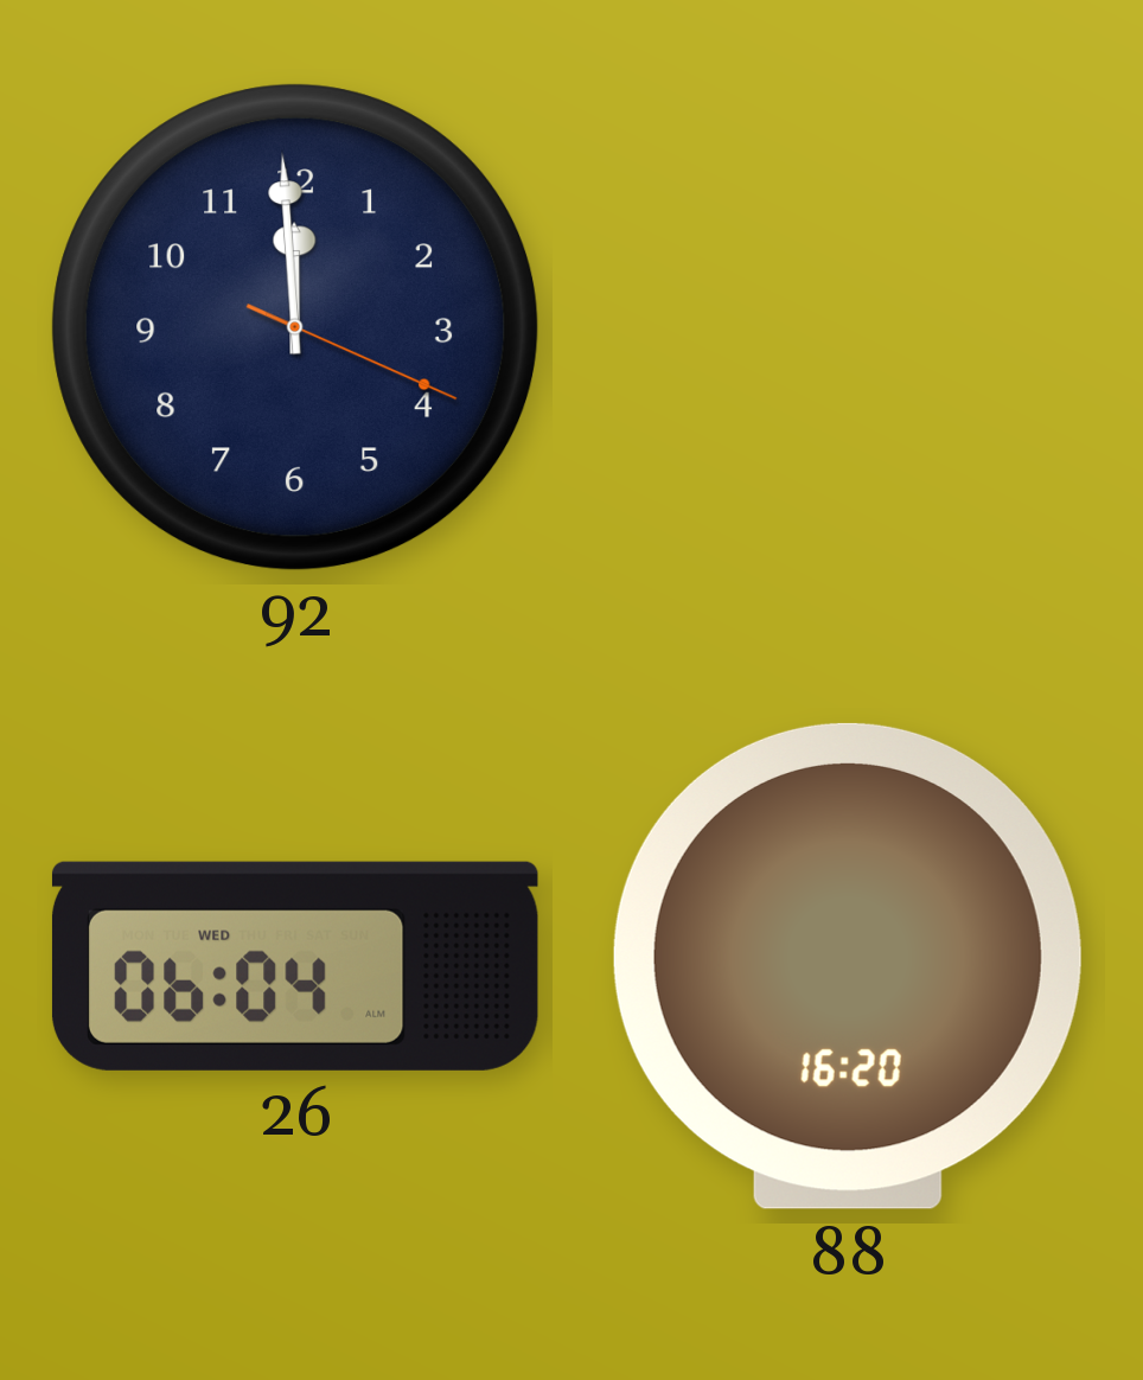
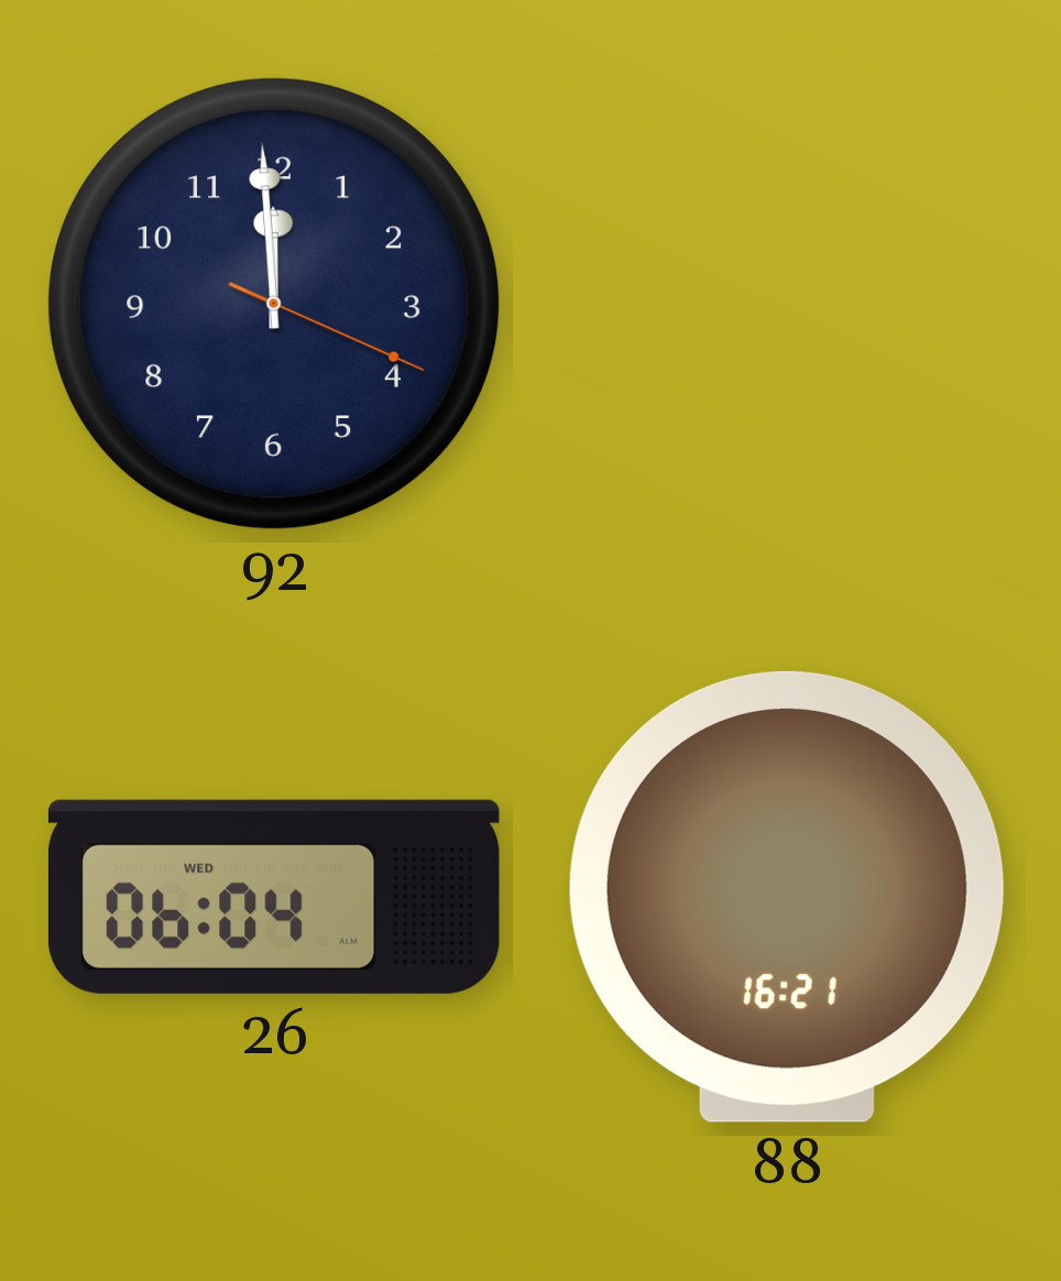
88: 16:20 -> 16:21 (787, 897)
